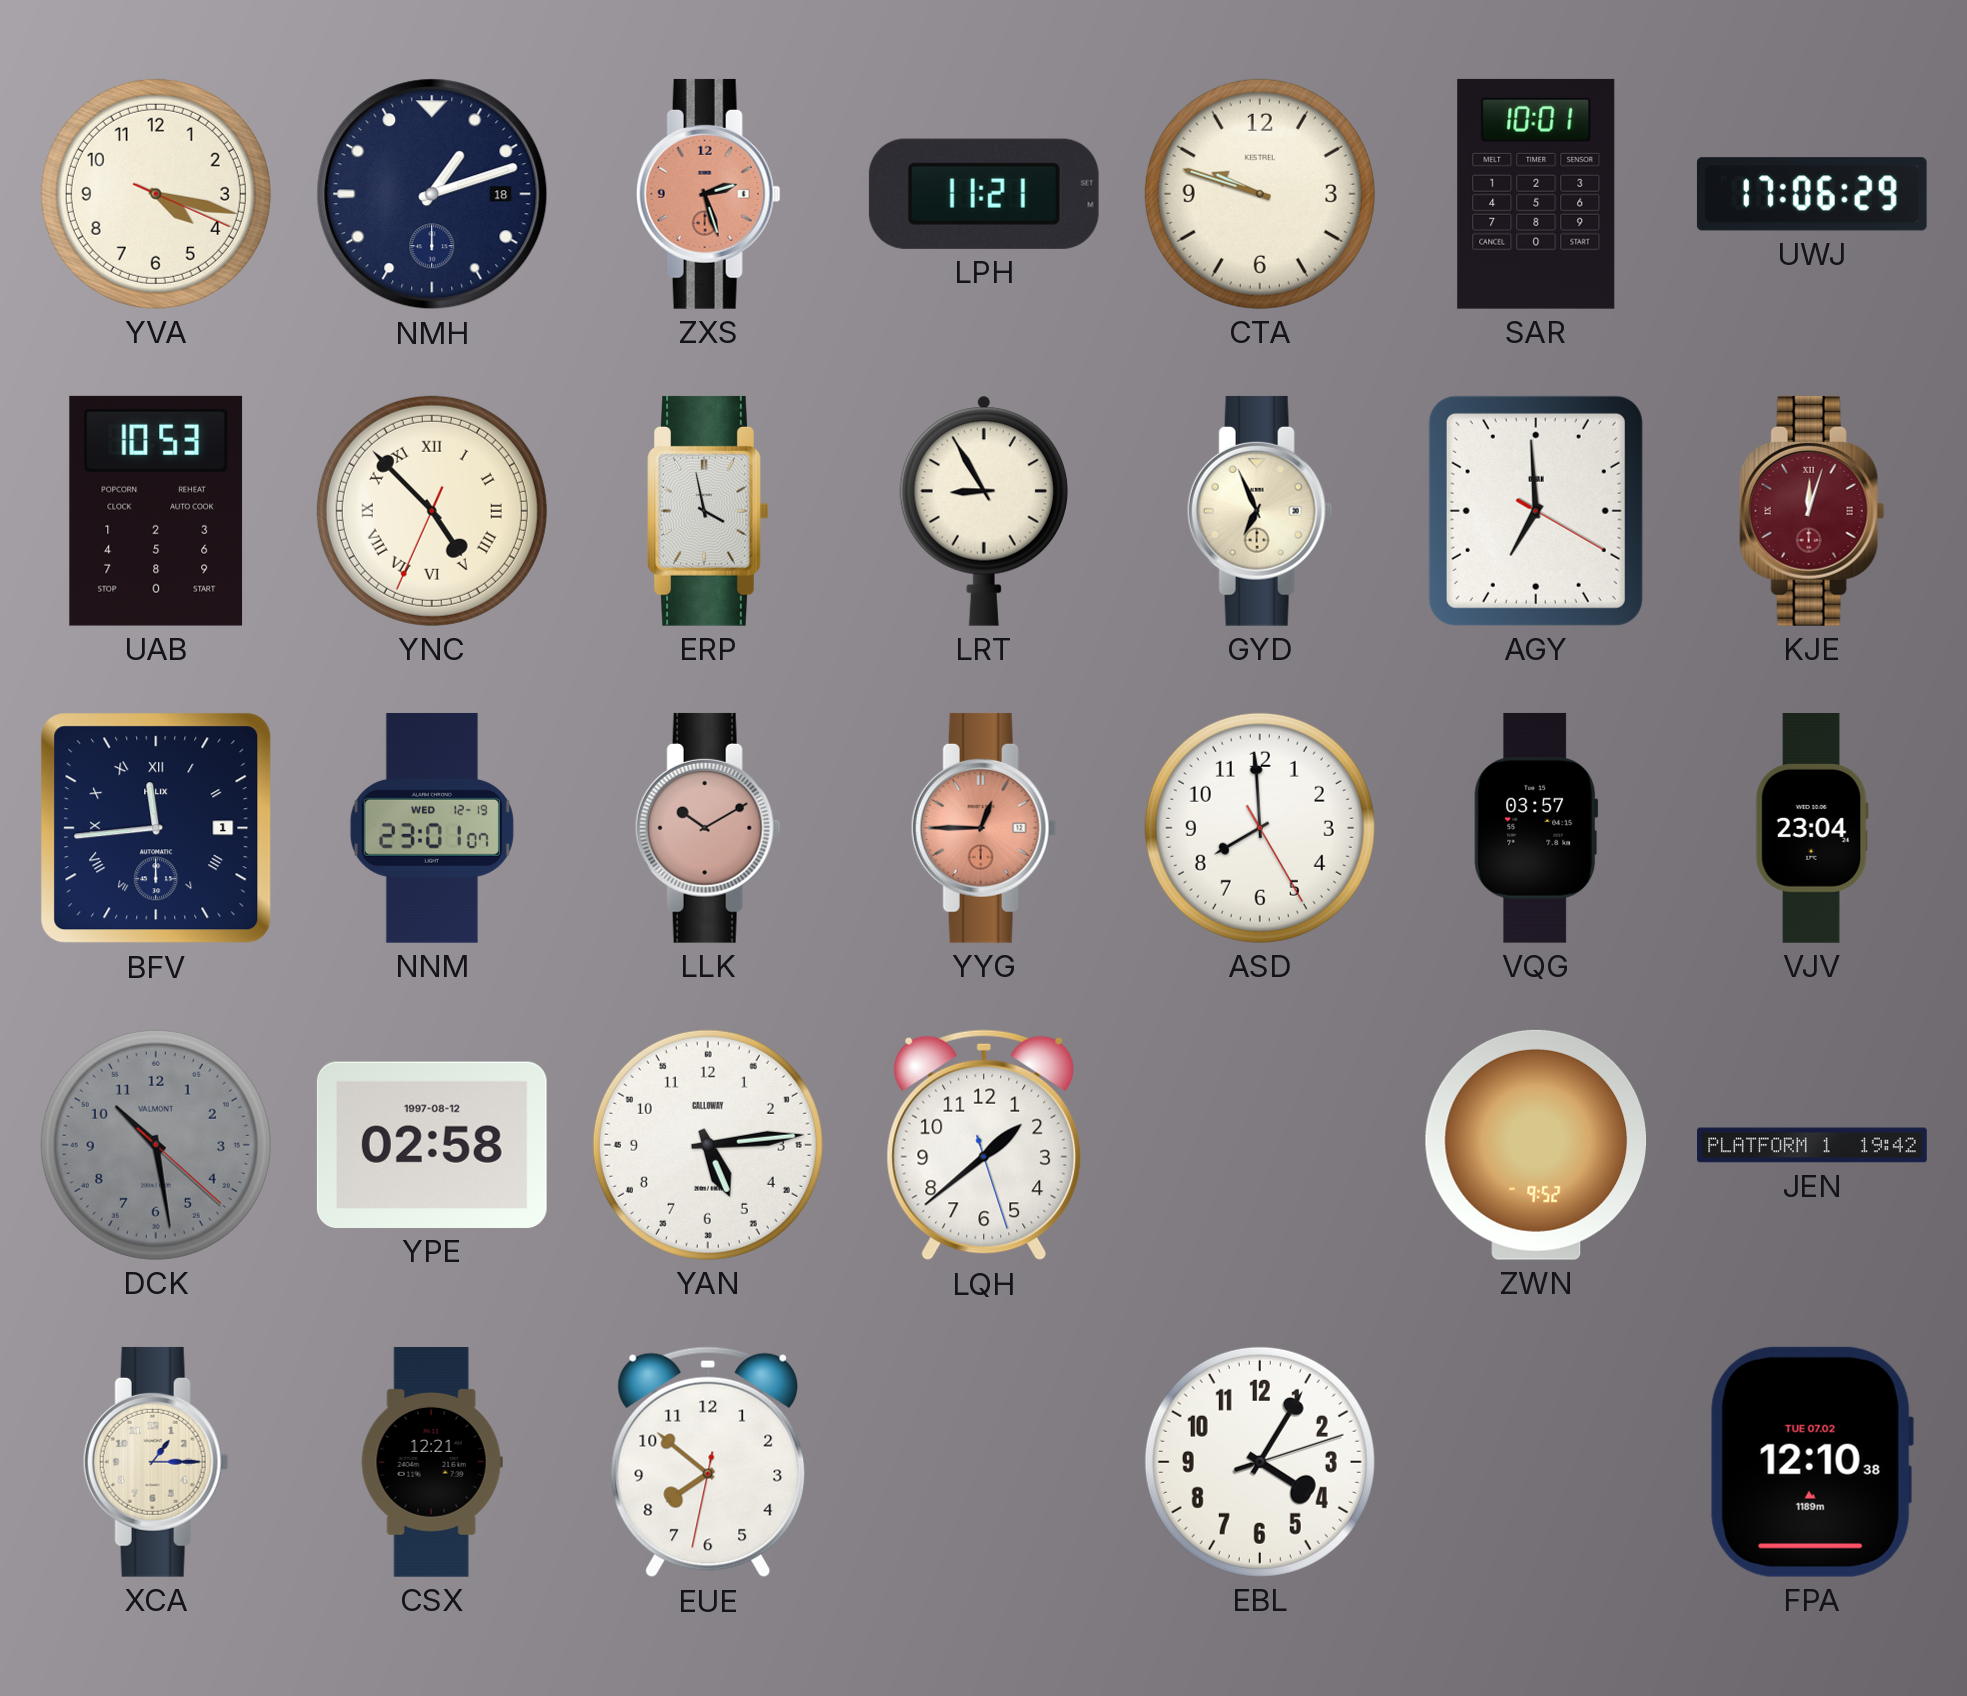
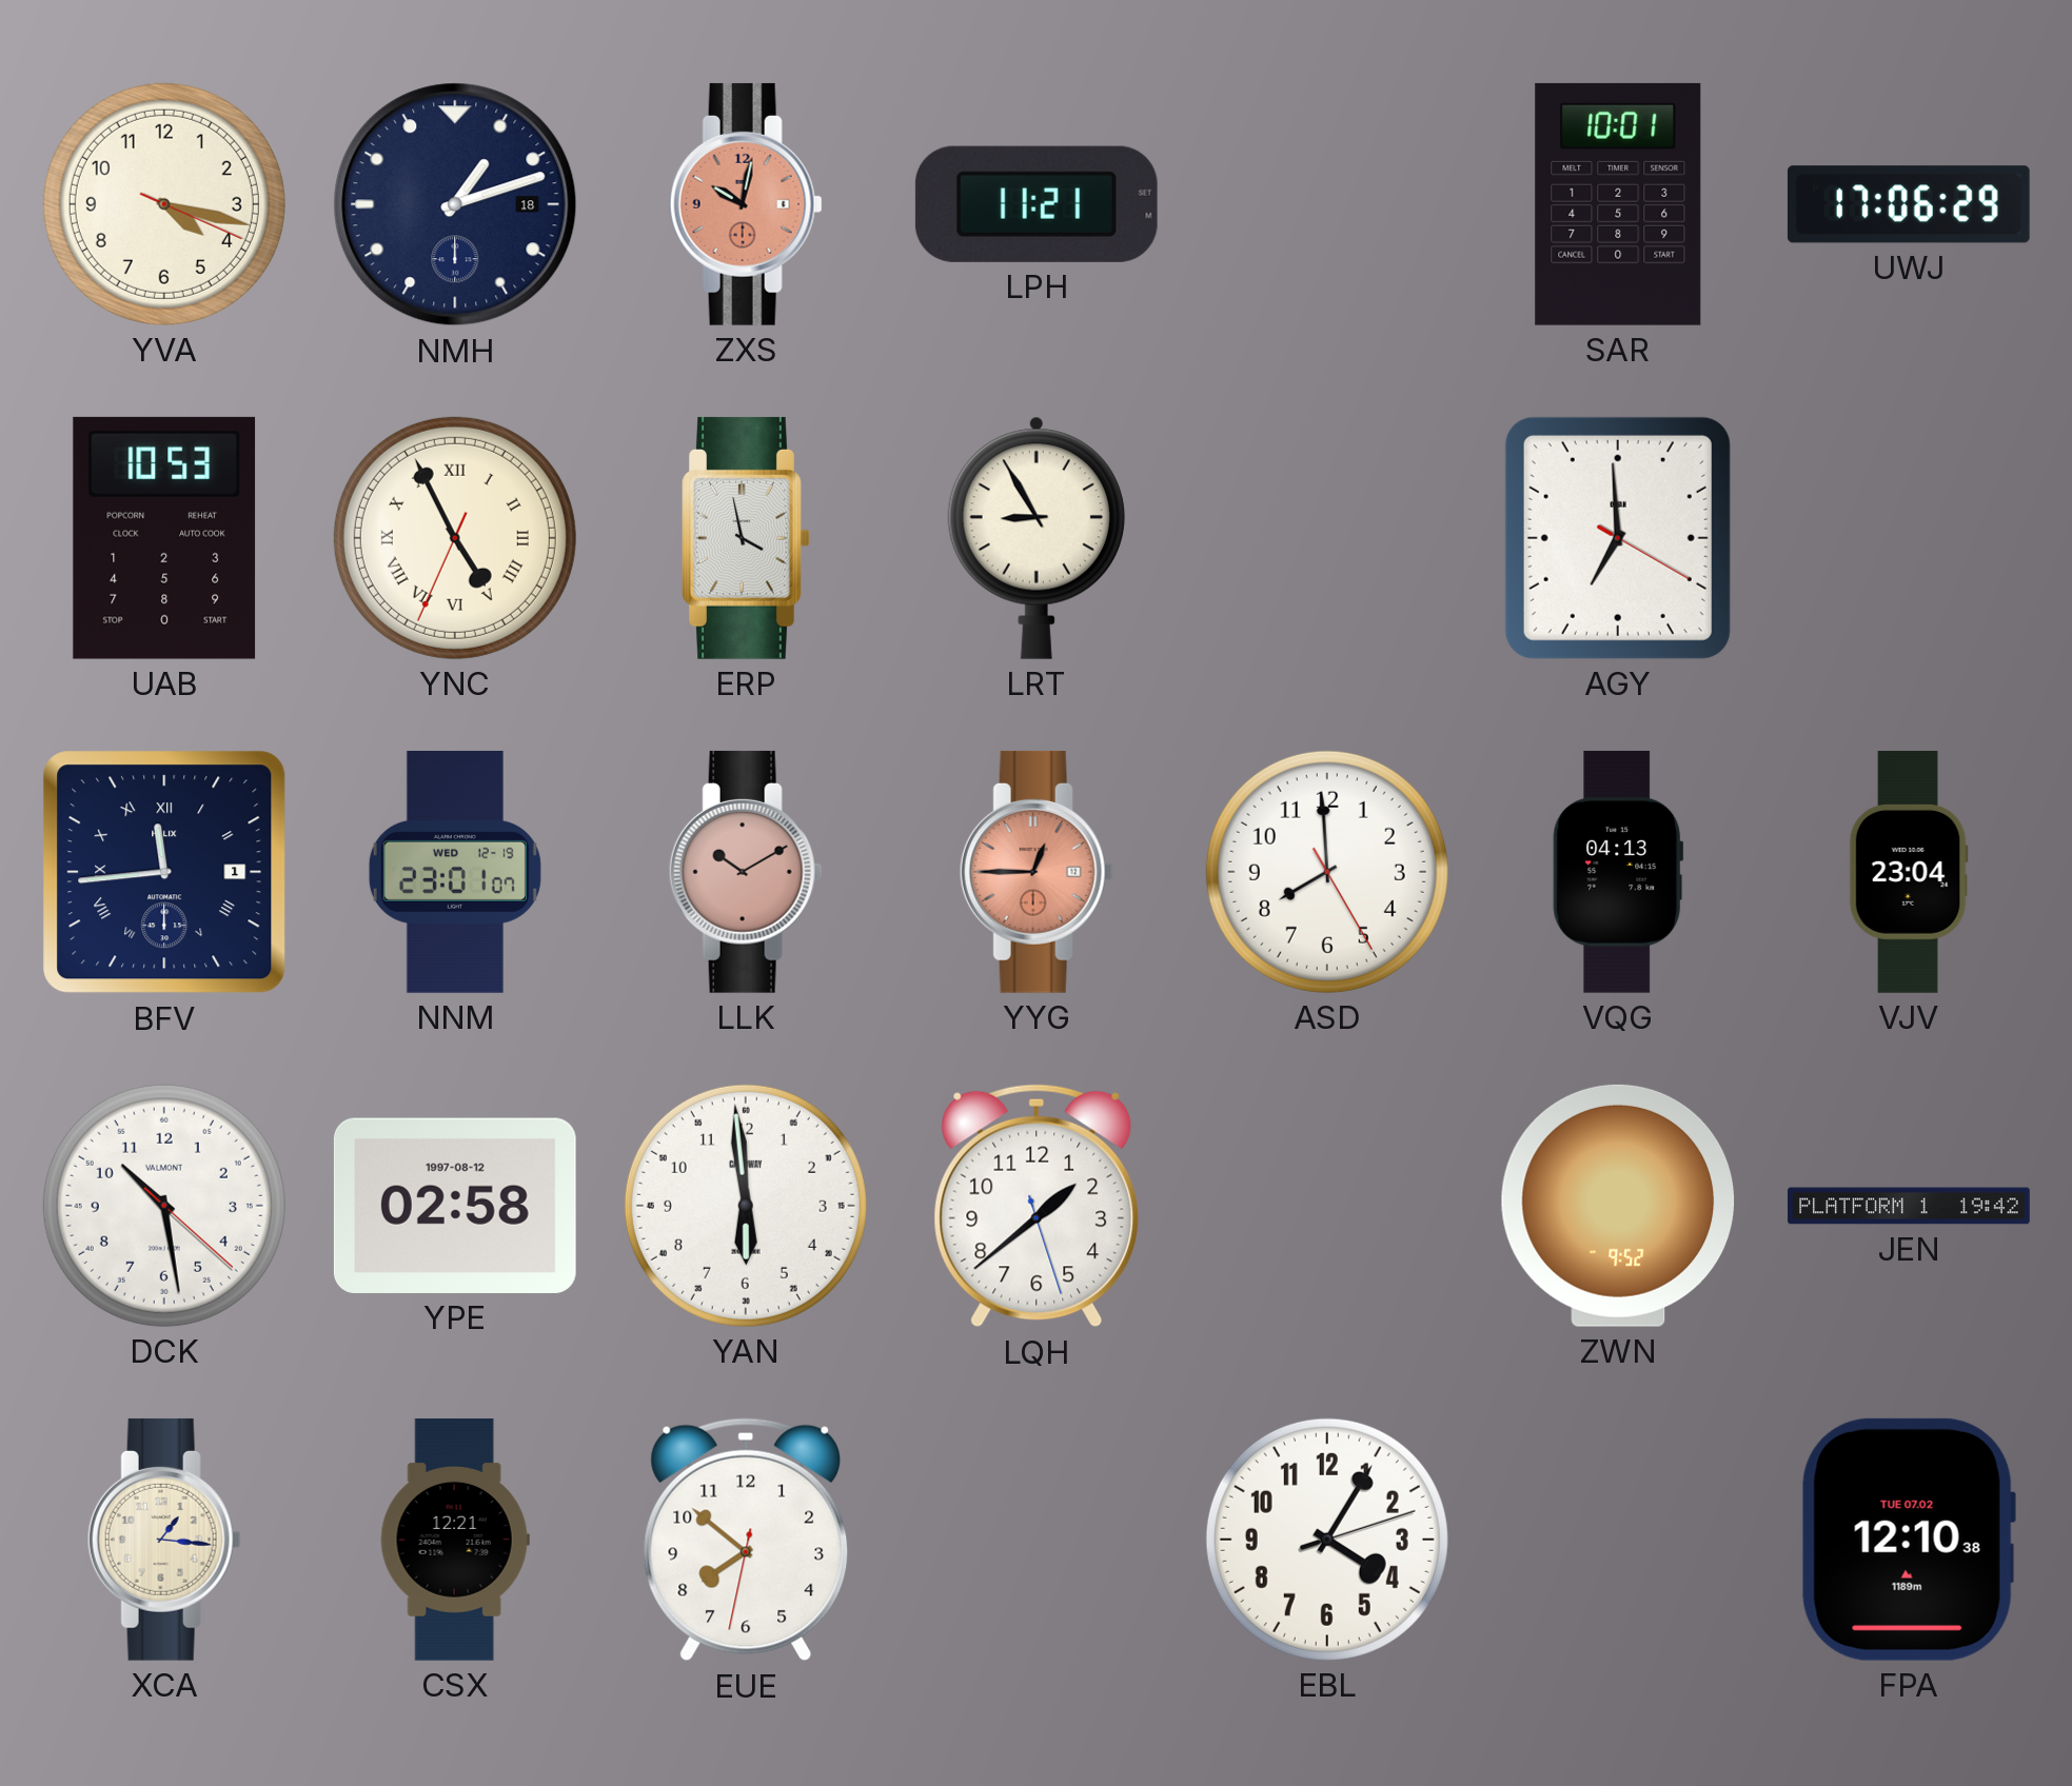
ZXS: 2:27 -> 10:02 (746, 204)
CTA: 9:48 -> none (1260, 194)
YNC: 4:52 -> 4:55 (455, 538)
GYD: 6:56 -> none (1260, 511)
KJE: 12:03 -> none (1812, 511)
VQG: 03:57 -> 04:13 (1618, 872)
DCK dial: grey -> white (164, 1206)
YAN: 5:14 -> 5:59 (746, 1206)
XCA: 1:15 -> 1:16 (164, 1540)
